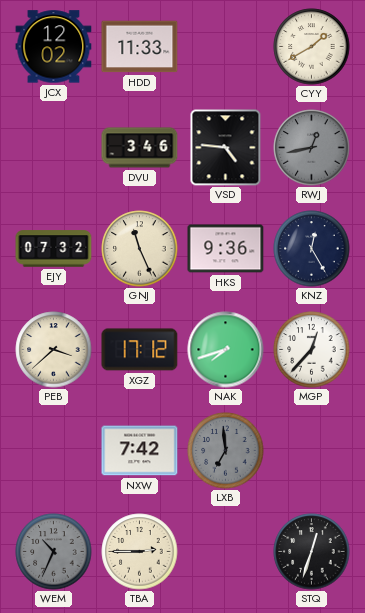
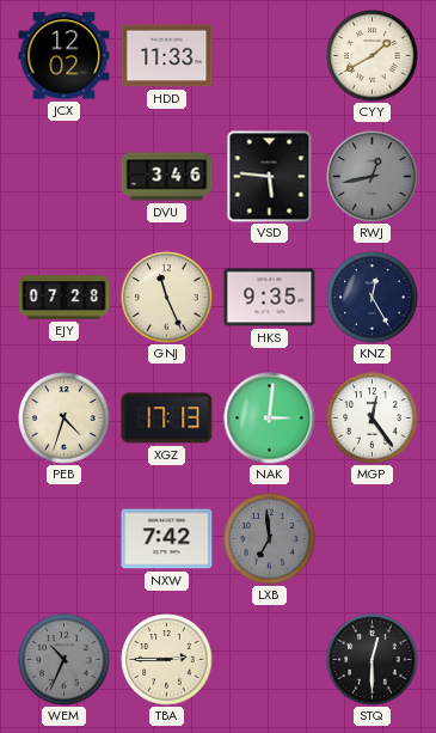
VSD: 4:46 -> 5:46 (270, 177)
EJY: 07:32 -> 07:28 (65, 298)
HKS: 9:36 -> 9:35 (270, 298)
PEB: 3:38 -> 4:33 (65, 419)
XGZ: 17:12 -> 17:13 (167, 419)
NAK: 7:42 -> 3:01 (270, 419)
MGP: 12:37 -> 12:24 (373, 419)
STQ: 12:33 -> 12:30 (373, 660)
